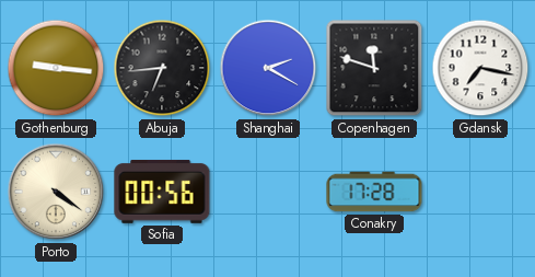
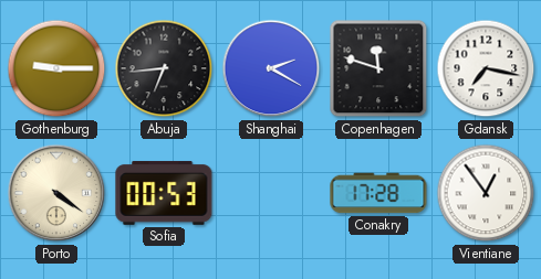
Gothenburg: 9:16 -> 9:15 (56, 68)
Sofia: 00:56 -> 00:53 (164, 193)
Vientiane: none -> 12:54 (486, 193)
